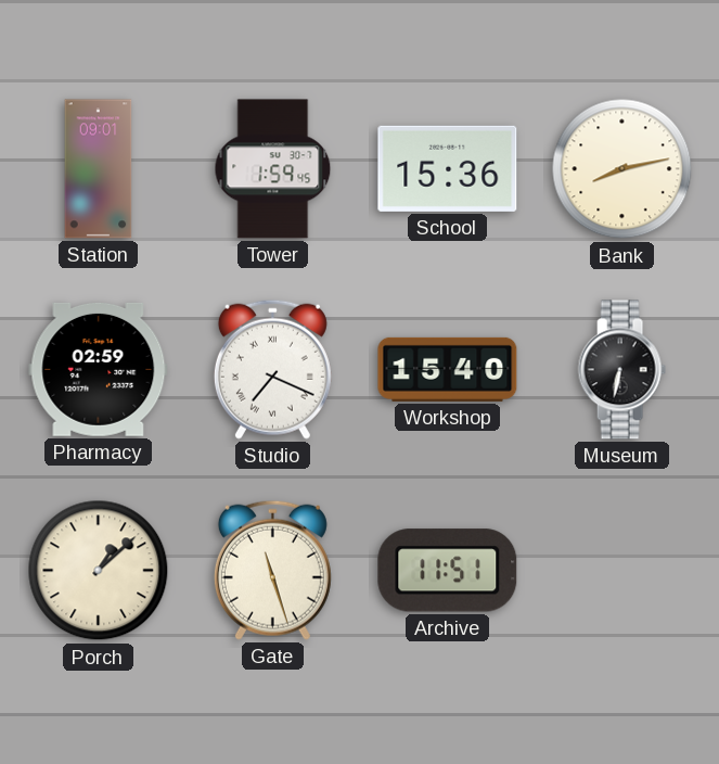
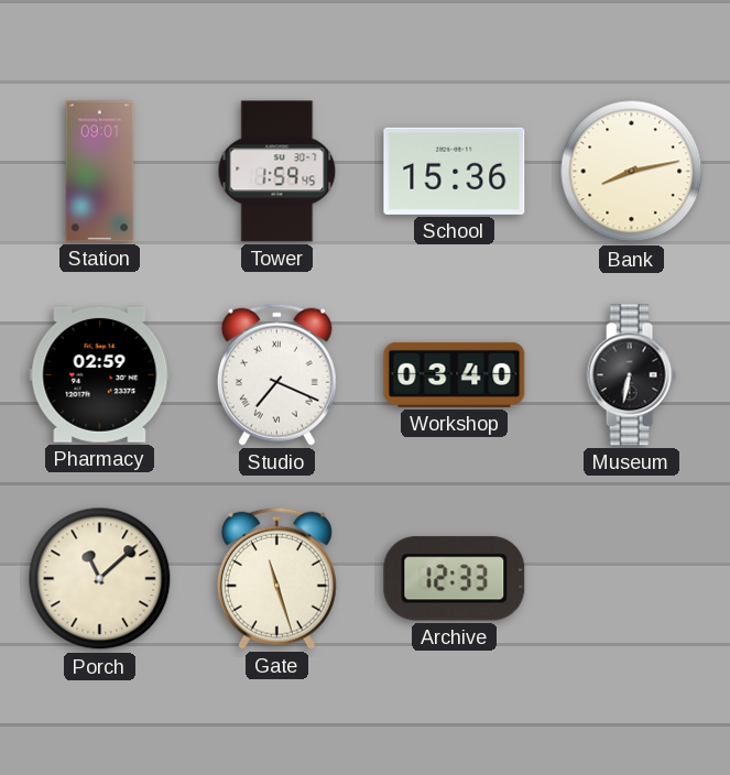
Workshop: 15:40 -> 03:40 (455, 374)
Porch: 1:08 -> 11:08 (100, 579)
Archive: 11:51 -> 12:33 (455, 579)
